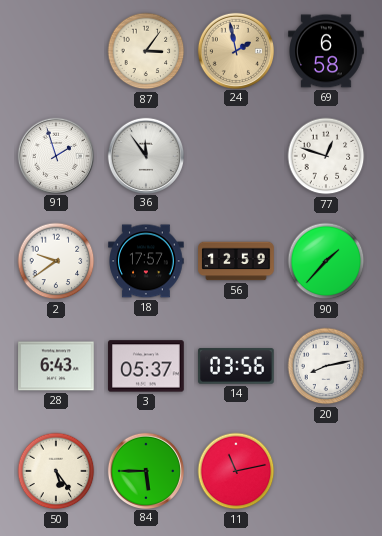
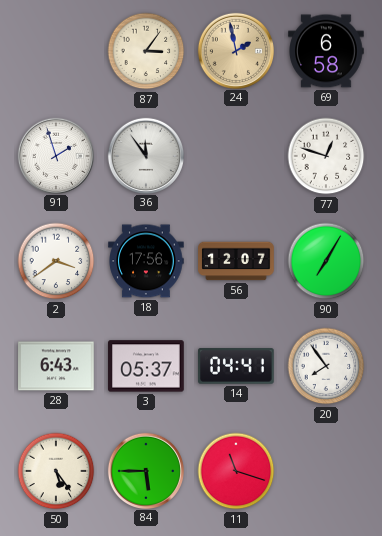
2: 9:39 -> 3:39 (56, 261)
18: 17:57 -> 17:56 (146, 261)
56: 12:59 -> 12:07 (236, 261)
90: 1:37 -> 7:05 (326, 261)
14: 03:56 -> 04:41 (236, 366)
20: 8:13 -> 7:54 (326, 366)
11: 11:13 -> 11:18 (236, 471)
